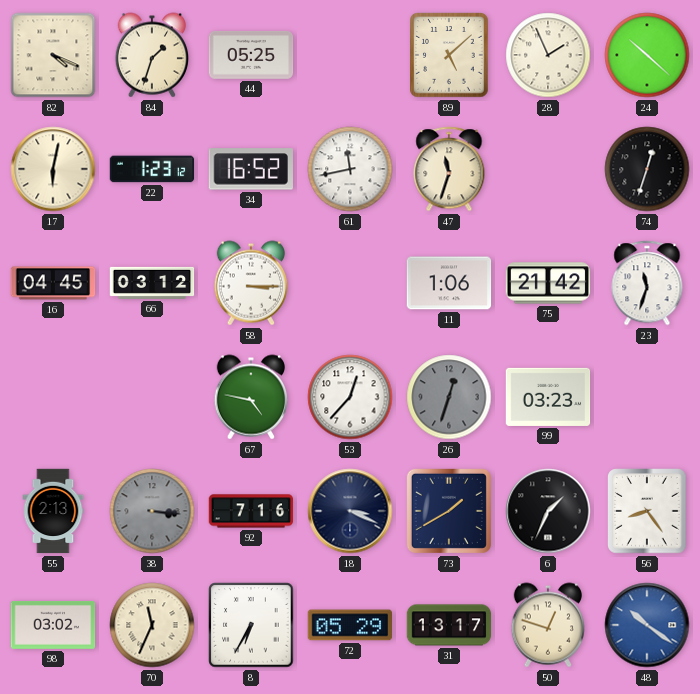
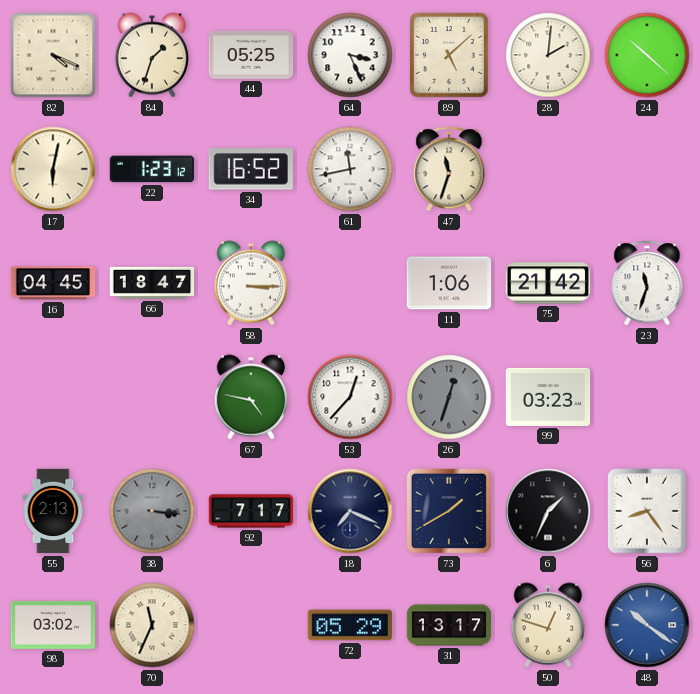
64: none -> 3:26 (350, 55)
28: 1:56 -> 2:01 (548, 55)
74: 12:33 -> none (647, 169)
66: 03:12 -> 18:47 (152, 283)
92: 7:16 -> 7:17 (251, 511)
18: 3:19 -> 7:19 (350, 511)
8: 6:35 -> none (251, 625)
